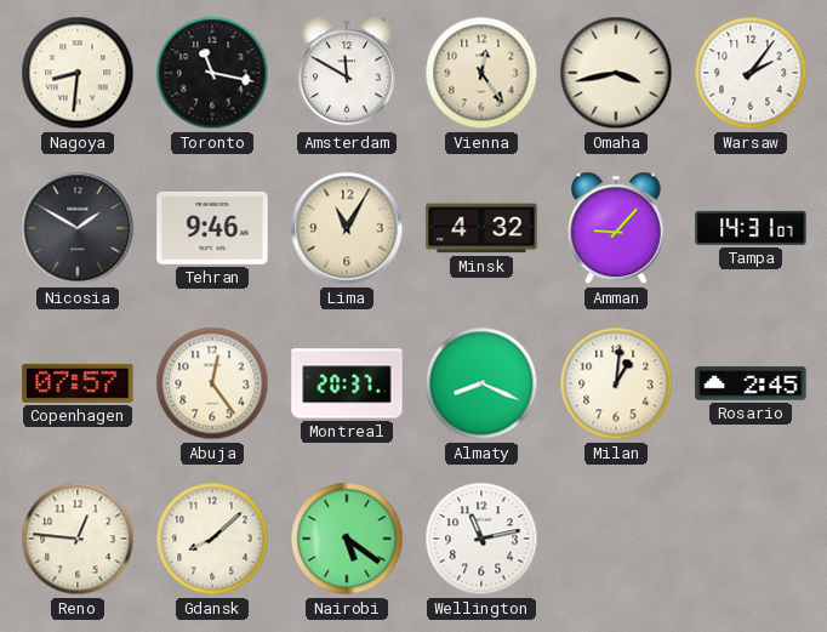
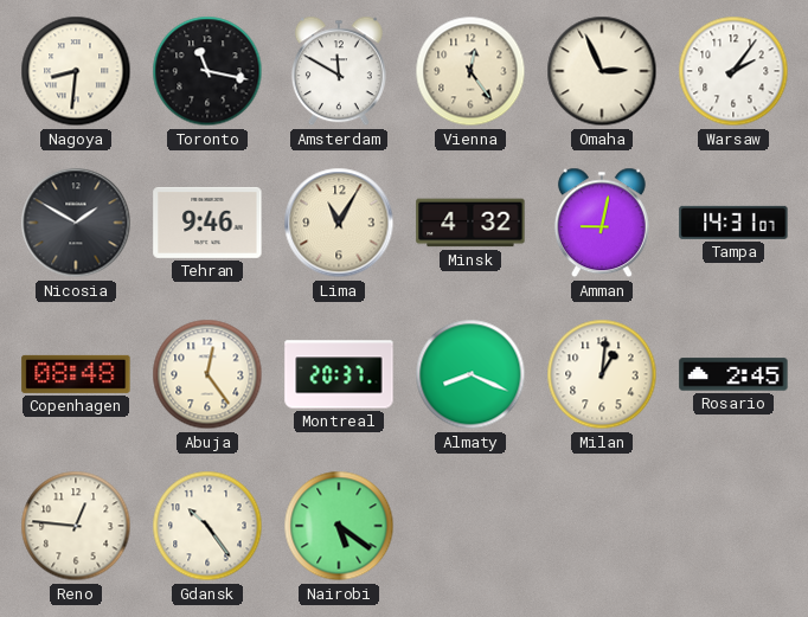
Omaha: 3:43 -> 2:56 (602, 71)
Amman: 9:07 -> 9:02 (602, 223)
Copenhagen: 07:57 -> 08:48 (76, 374)
Gdansk: 8:08 -> 10:24 (207, 526)
Wellington: 11:13 -> none (481, 539)
